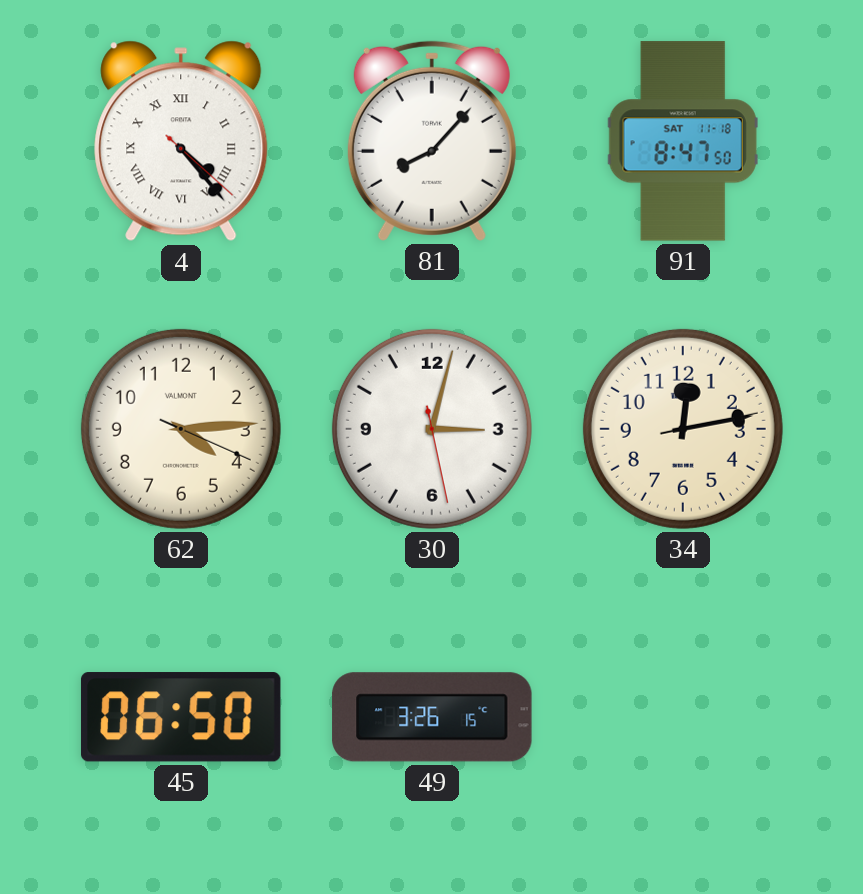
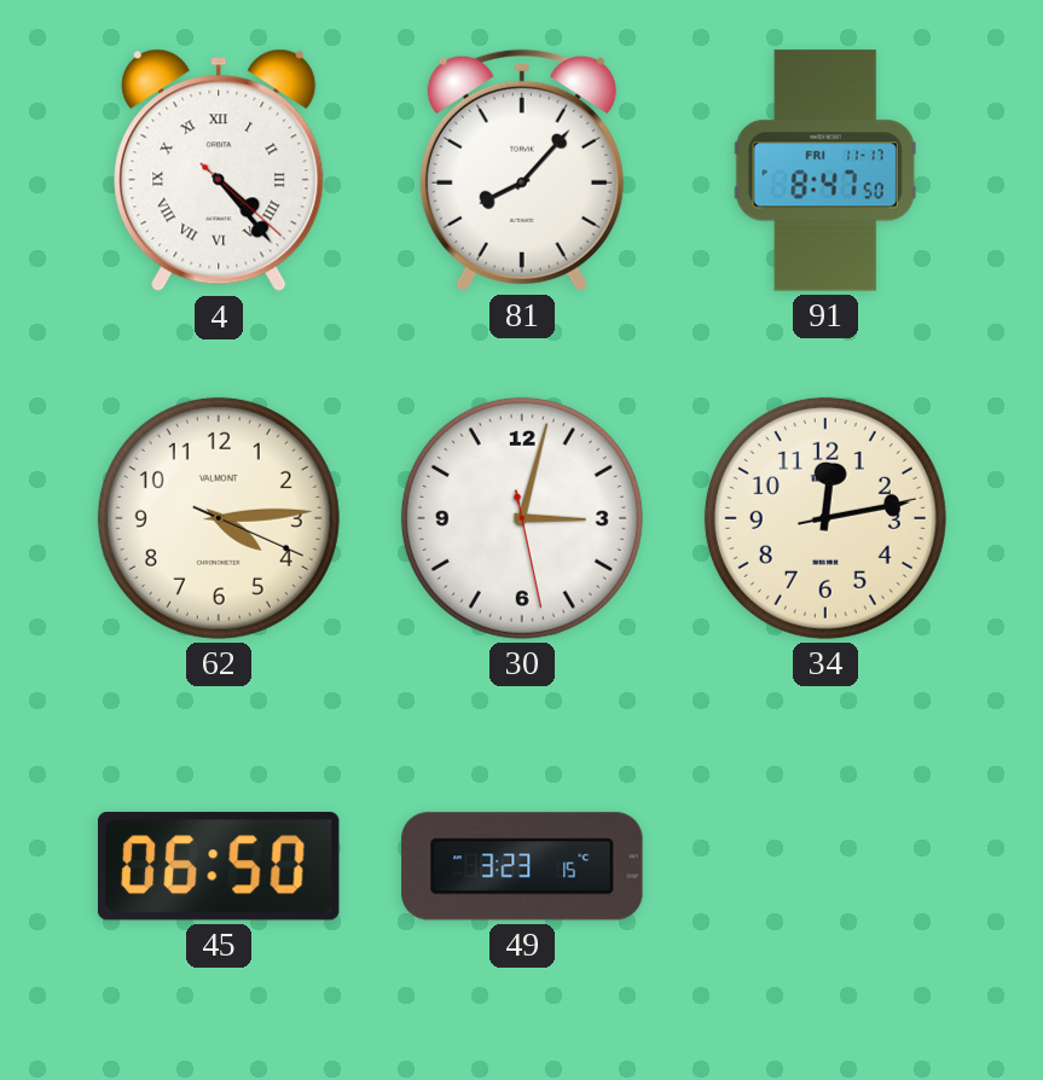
91 date: SAT 11-18 -> FRI 11-17 (825, 170)
49: 3:26 -> 3:23 (522, 866)
